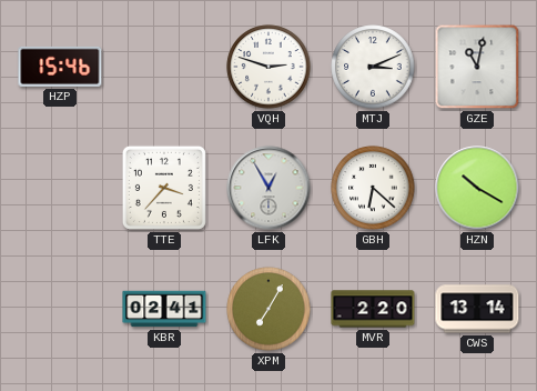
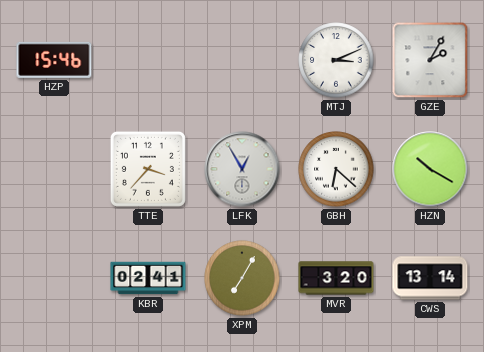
VQH: 2:48 -> none (268, 67)
GZE: 11:02 -> 2:05 (430, 60)
MVR: 2:20 -> 3:20 (336, 278)
